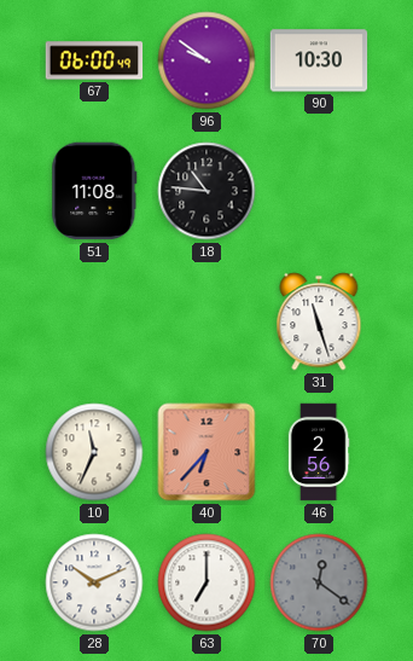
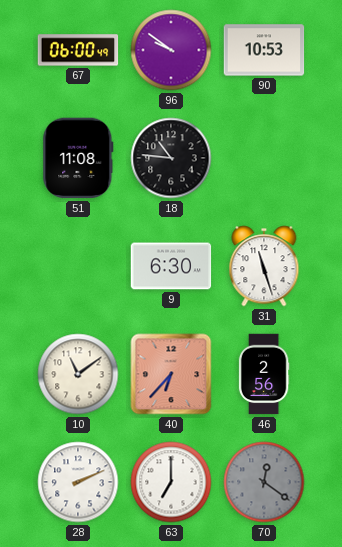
90: 10:30 -> 10:53 (264, 50)
9: none -> 6:30 (171, 266)
10: 11:34 -> 11:09 (78, 374)
28: 10:11 -> 2:11 (78, 482)
